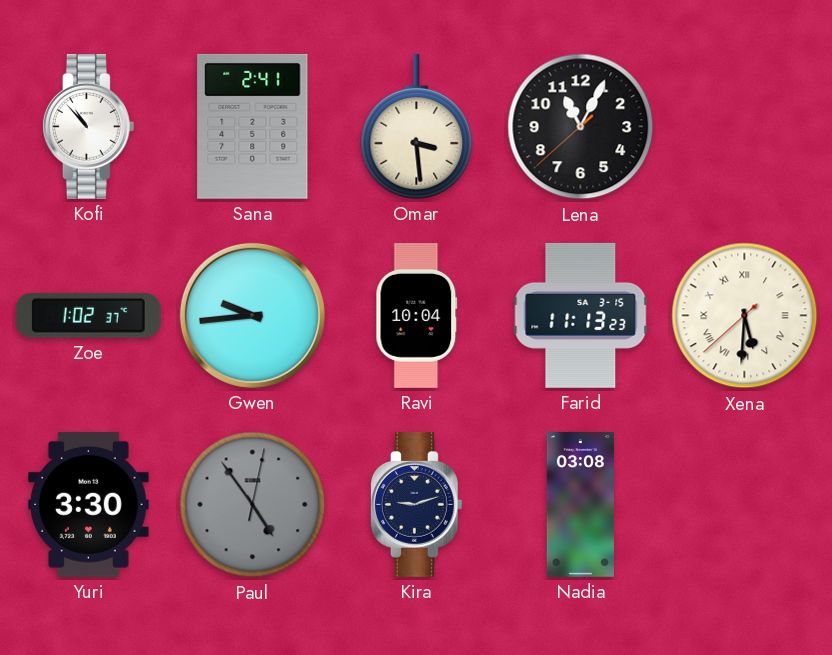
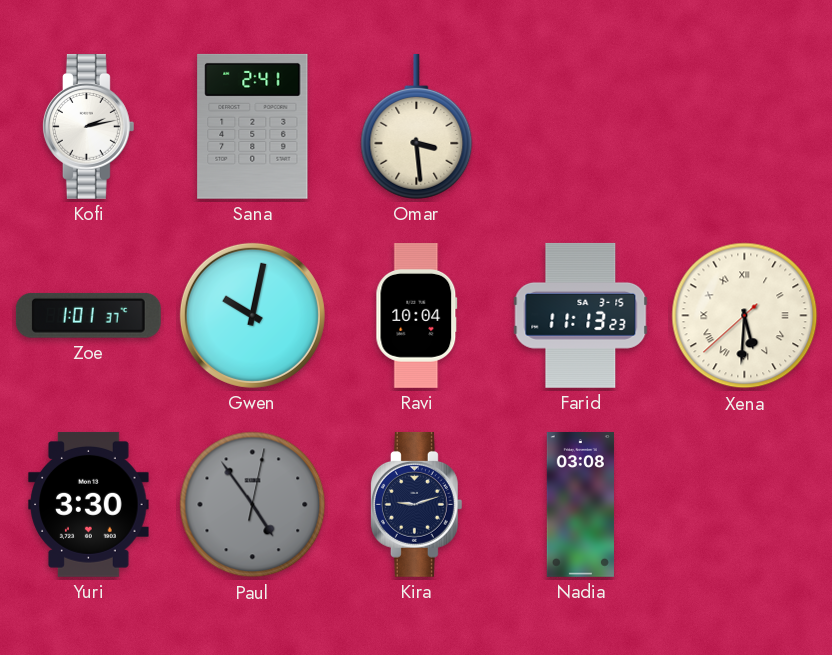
Kofi: 10:53 -> 2:13 (88, 126)
Lena: 11:04 -> none (581, 127)
Zoe: 1:02 -> 1:01 (88, 315)
Gwen: 9:44 -> 10:02 (252, 315)
